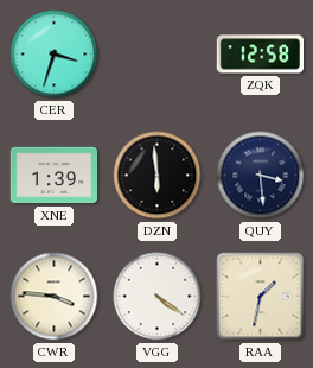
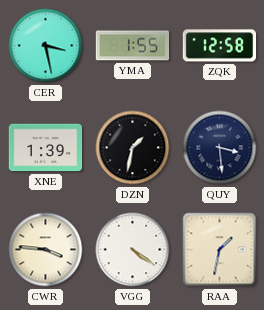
CER: 3:33 -> 3:28 (46, 46)
YMA: none -> 1:55 (133, 46)
DZN: 5:59 -> 1:32 (133, 148)
